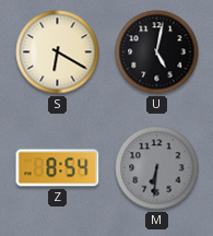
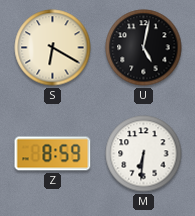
Z: 8:54 -> 8:59 (53, 154)
M dial: grey -> white (144, 154)
